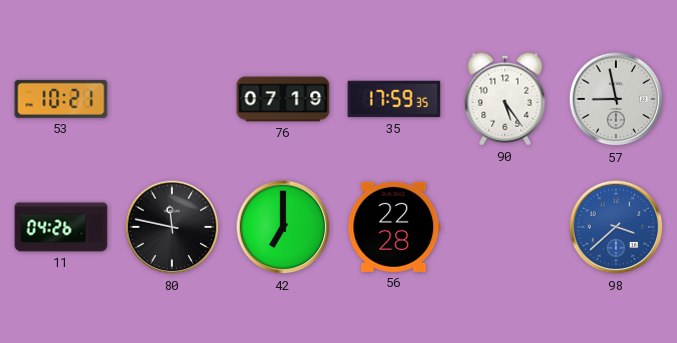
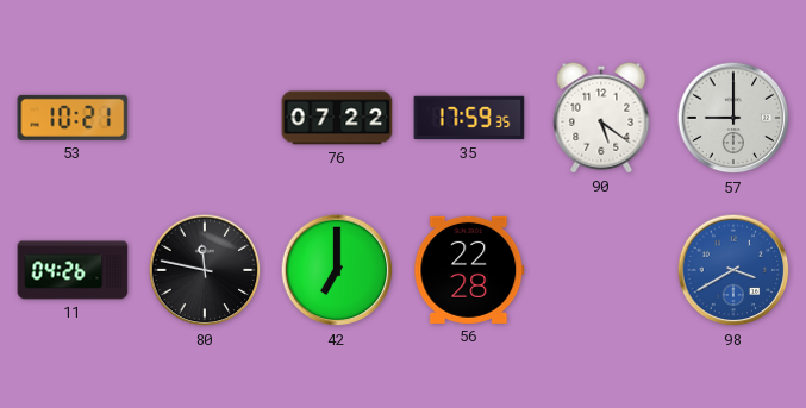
76: 07:19 -> 07:22 (337, 118)
90: 5:24 -> 5:21 (601, 118)
57: 8:58 -> 9:00 (733, 118)
98: 3:38 -> 3:40 (733, 270)
